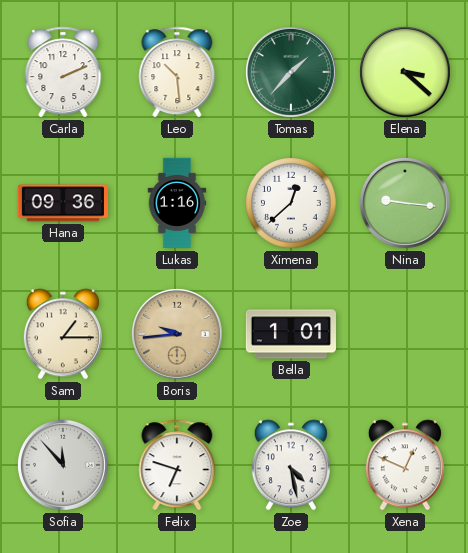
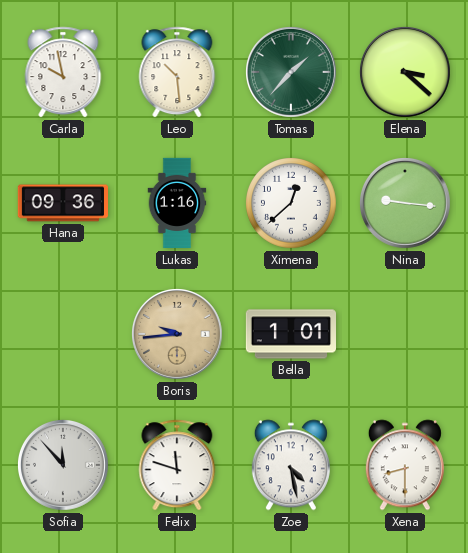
Carla: 2:11 -> 9:58 (63, 72)
Sam: 1:15 -> none (63, 334)
Felix: 6:48 -> 11:48 (177, 465)
Xena: 12:49 -> 8:30 (405, 465)
